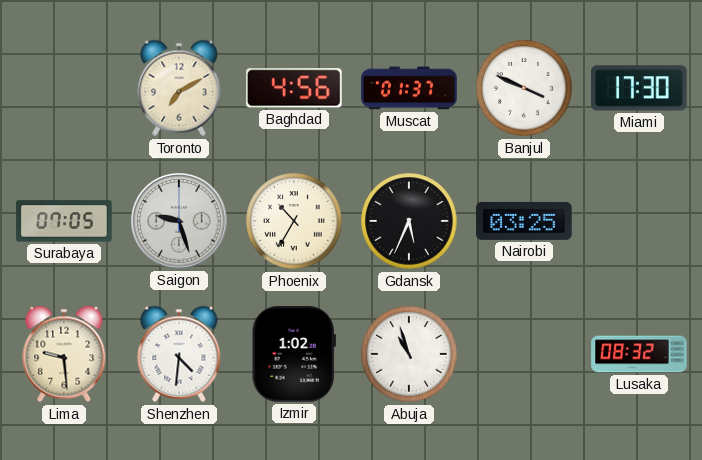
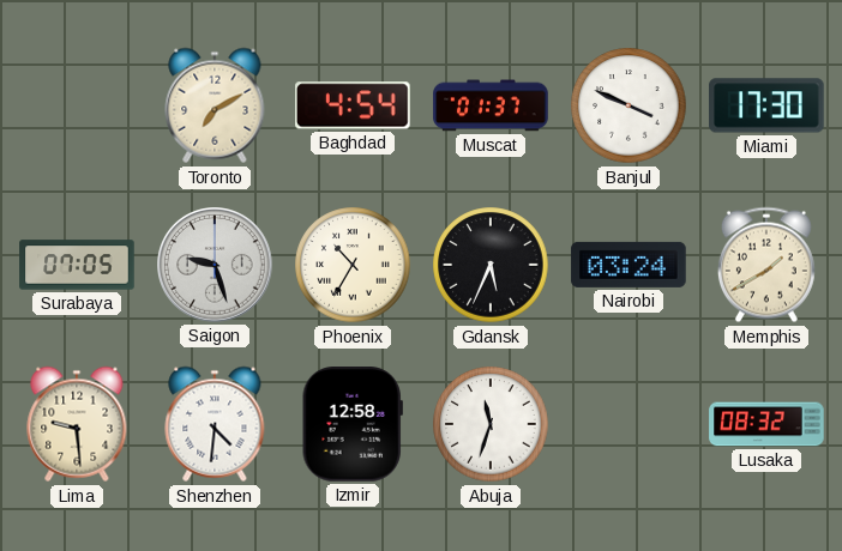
Baghdad: 4:56 -> 4:54 (354, 105)
Nairobi: 03:25 -> 03:24 (629, 265)
Memphis: none -> 1:40 (766, 265)
Izmir: 1:02 -> 12:58 (353, 424)
Abuja: 10:57 -> 11:33 (491, 424)
